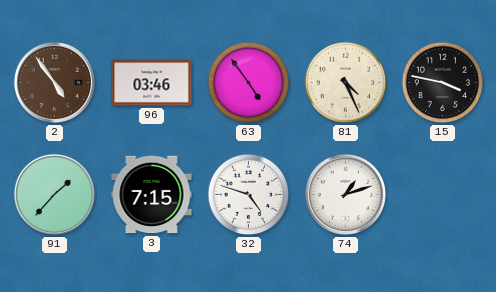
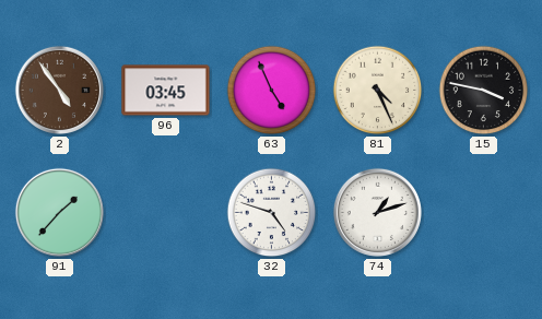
96: 03:46 -> 03:45 (166, 91)
63: 4:54 -> 4:56 (272, 91)
3: 7:15 -> none (152, 195)
